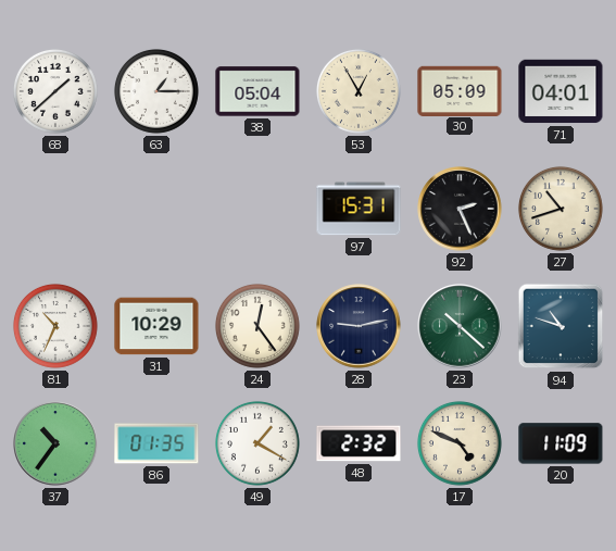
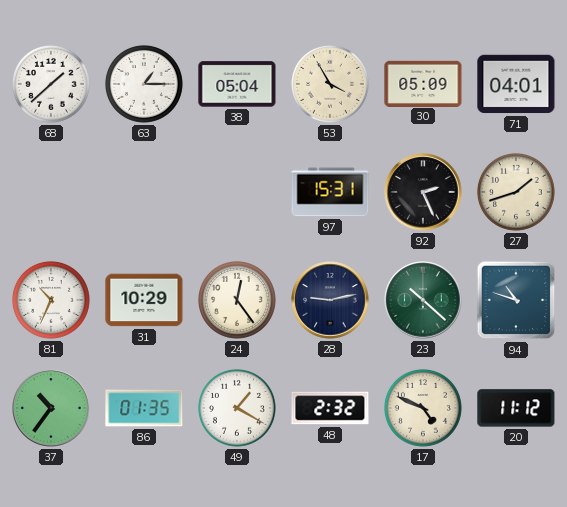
53: 12:55 -> 3:55 (330, 84)
27: 10:42 -> 1:42 (516, 192)
20: 11:09 -> 11:12 (516, 408)
